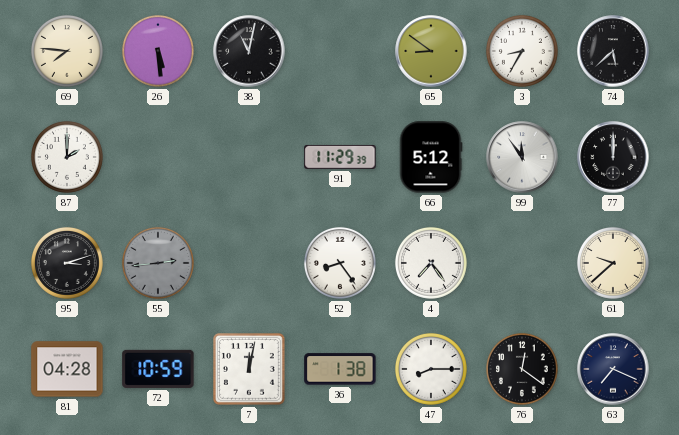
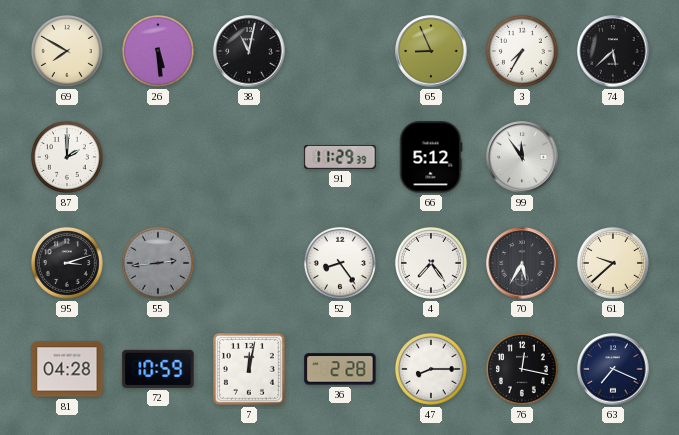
69: 7:46 -> 7:50 (67, 51)
65: 8:51 -> 8:56 (431, 51)
3: 8:35 -> 7:35 (522, 51)
77: 12:00 -> none (613, 157)
70: none -> 5:35 (522, 263)
36: 1:38 -> 2:28 (340, 369)
76: 12:21 -> 12:17 (522, 369)
